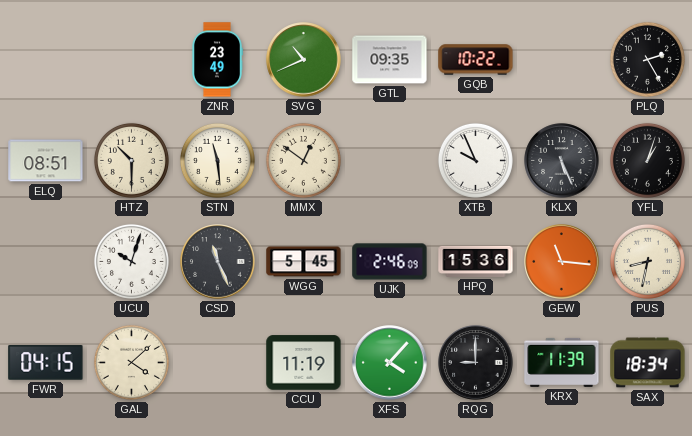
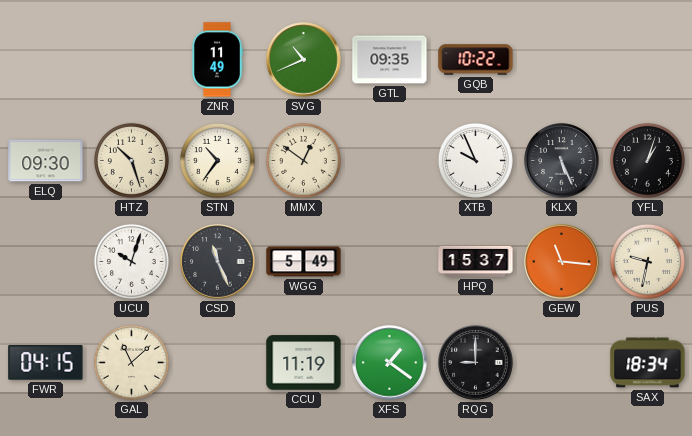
ZNR: 23:49 -> 11:49 (216, 60)
PLQ: 2:25 -> none (647, 59)
ELQ: 08:51 -> 09:30 (46, 161)
HTZ: 10:30 -> 10:27 (131, 160)
STN: 11:29 -> 10:36 (217, 160)
WGG: 5:45 -> 5:49 (304, 262)
UJK: 2:46 -> none (390, 262)
HPQ: 15:36 -> 15:37 (476, 261)
PUS: 8:32 -> 9:32 (647, 261)
GAL: 4:08 -> 11:08 (131, 362)
XFS: 4:07 -> 1:21 (390, 363)
KRX: 11:39 -> none (562, 362)
